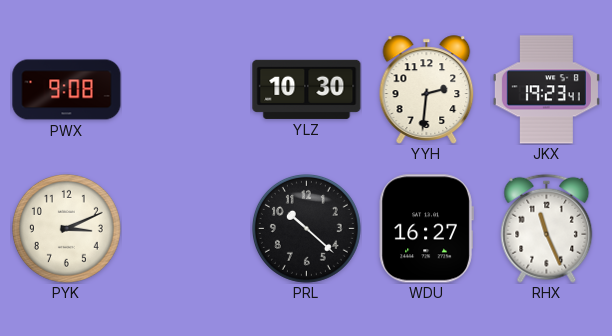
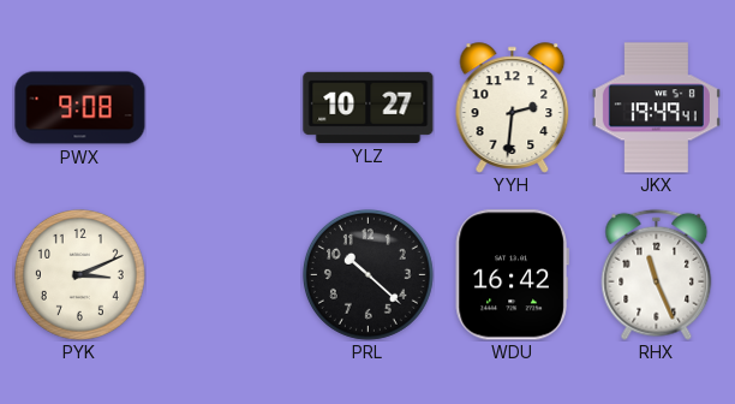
YLZ: 10:30 -> 10:27 (369, 107)
JKX: 19:23 -> 19:49 (656, 108)
WDU: 16:27 -> 16:42 (512, 275)
